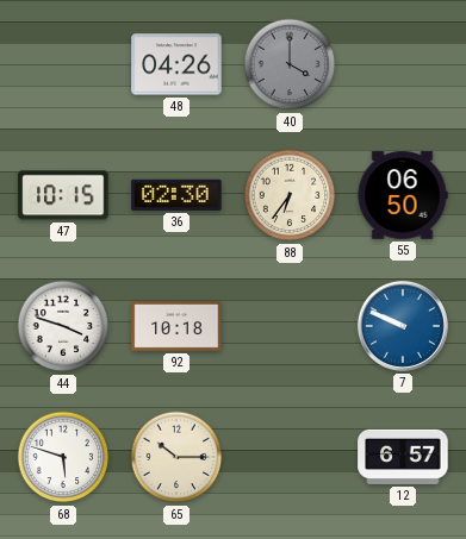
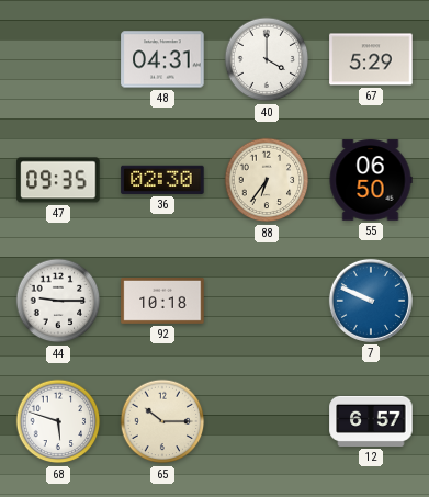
48: 04:26 -> 04:31 (162, 59)
40 dial: grey -> white (267, 59)
67: none -> 5:29 (371, 59)
47: 10:15 -> 09:35 (58, 180)
44: 3:48 -> 9:15 (58, 301)
